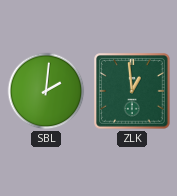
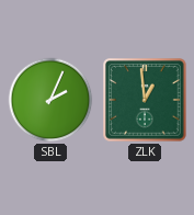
SBL: 2:01 -> 2:04 (50, 100)
